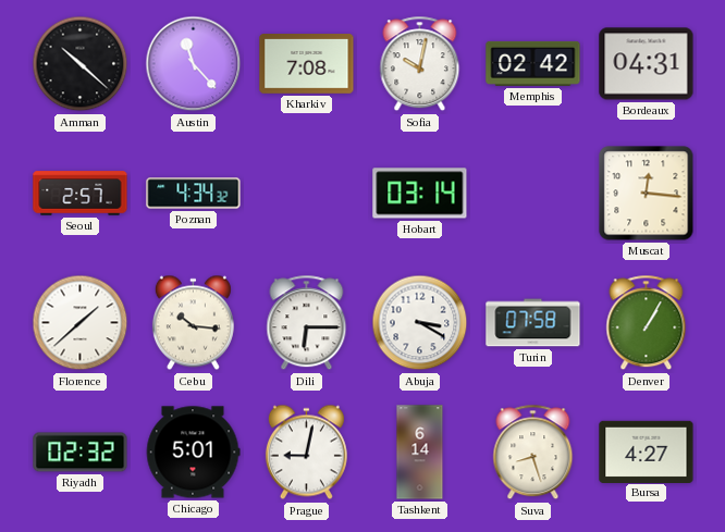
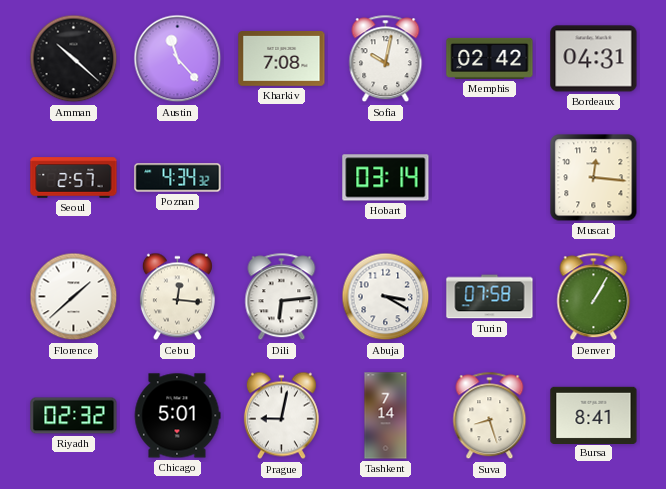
Cebu: 10:16 -> 12:16 (177, 297)
Dili: 6:15 -> 6:14 (282, 297)
Tashkent: 6:14 -> 7:14 (386, 416)
Bursa: 4:27 -> 8:41 (594, 415)
